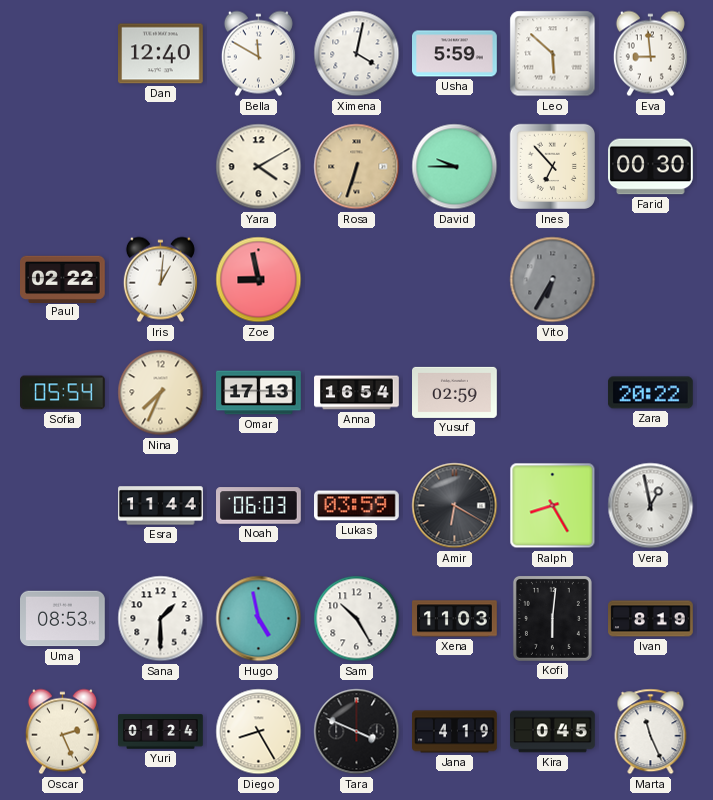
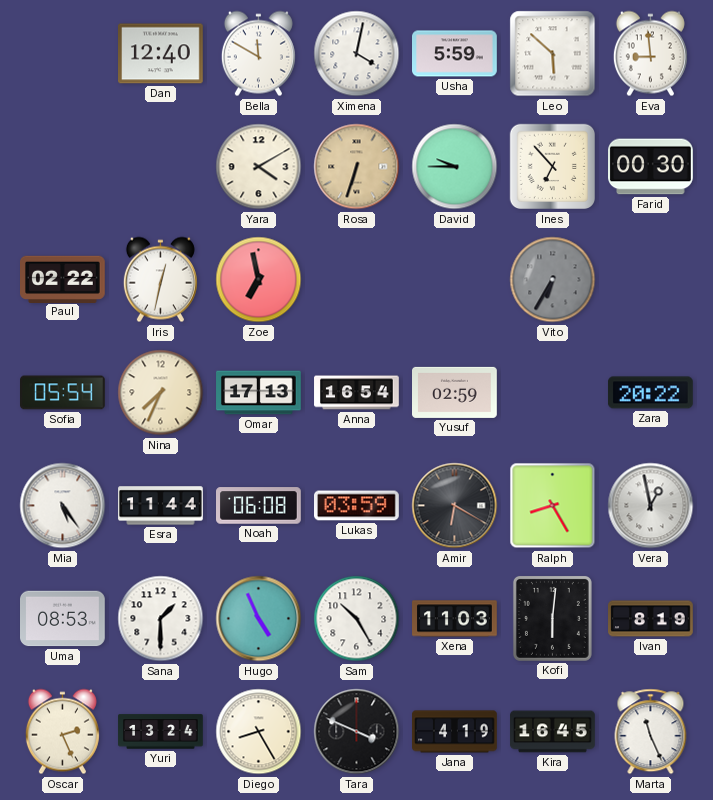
Iris: 1:01 -> 12:32 (160, 280)
Zoe: 8:58 -> 6:58 (259, 280)
Mia: none -> 5:24 (63, 506)
Noah: 06:03 -> 06:08 (259, 506)
Hugo: 4:58 -> 4:56 (259, 619)
Yuri: 01:24 -> 13:24 (161, 732)
Kira: 0:45 -> 16:45 (553, 732)
